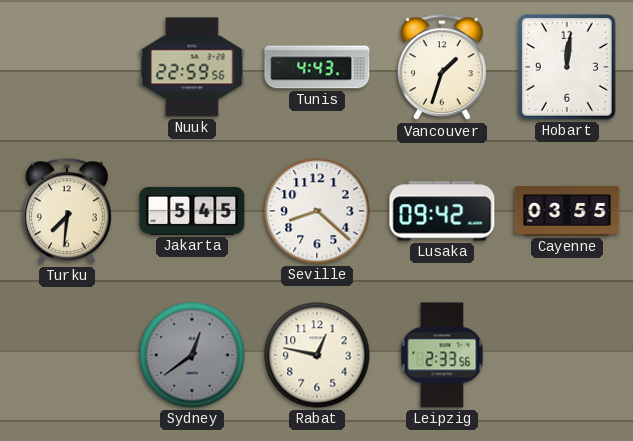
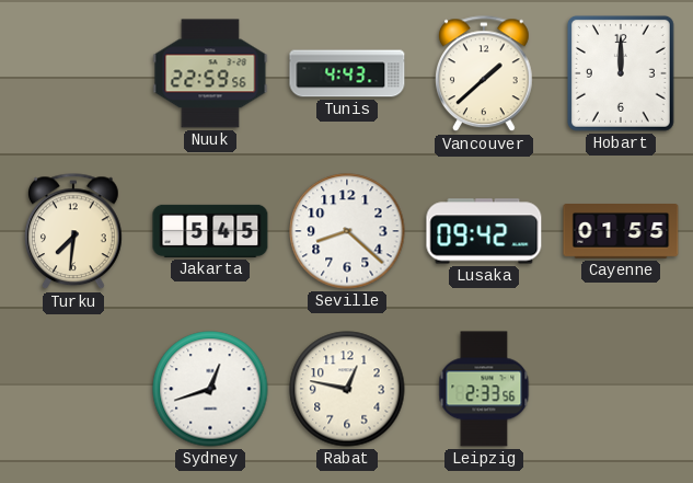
Vancouver: 1:33 -> 1:38 (485, 74)
Hobart: 12:01 -> 12:00 (621, 73)
Cayenne: 03:55 -> 01:55 (621, 232)
Sydney: 12:39 -> 12:42 (210, 389)
Sydney dial: grey -> white (210, 389)
